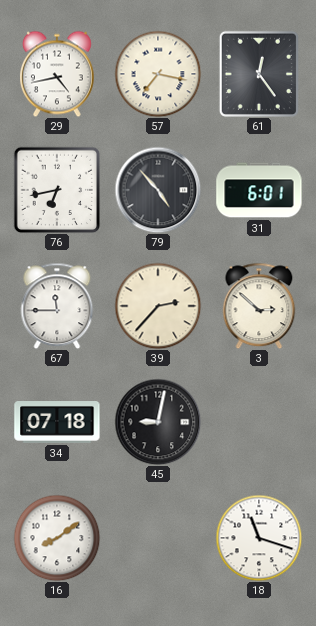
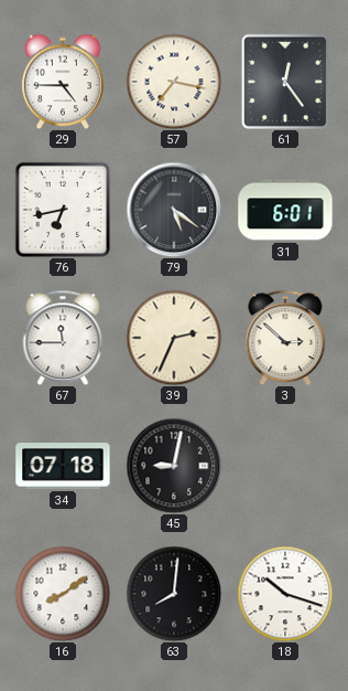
29: 4:43 -> 4:45 (63, 82)
79: 4:53 -> 5:21 (174, 210)
39: 2:37 -> 2:34 (174, 338)
63: none -> 8:01 (174, 594)
18: 11:18 -> 10:18 (285, 594)
